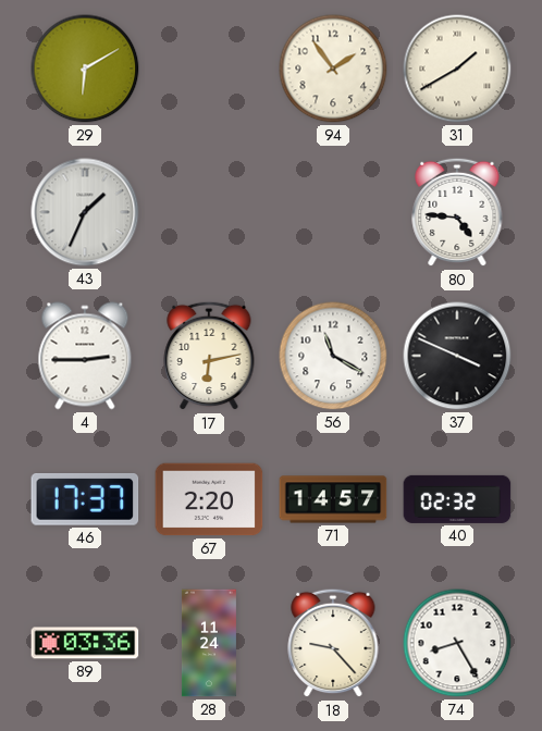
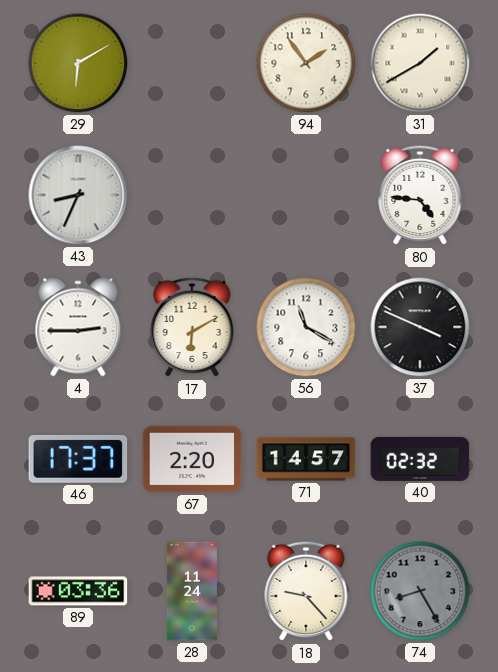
43: 1:34 -> 8:34 (78, 195)
17: 6:13 -> 6:10 (192, 327)
74 dial: white -> grey (420, 591)
